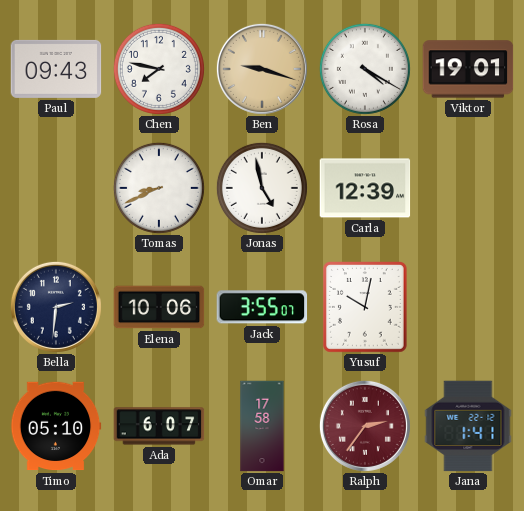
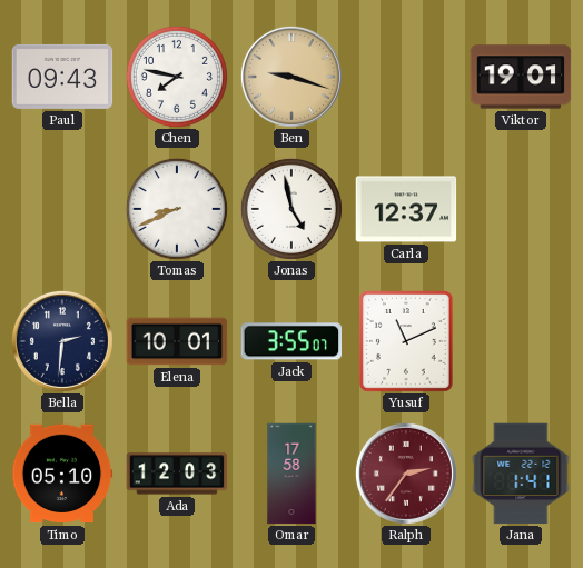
Rosa: 4:20 -> none (365, 69)
Carla: 12:39 -> 12:37 (406, 209)
Elena: 10:06 -> 10:01 (177, 341)
Yusuf: 10:02 -> 11:11 (406, 342)
Ada: 6:07 -> 12:03 (177, 474)
